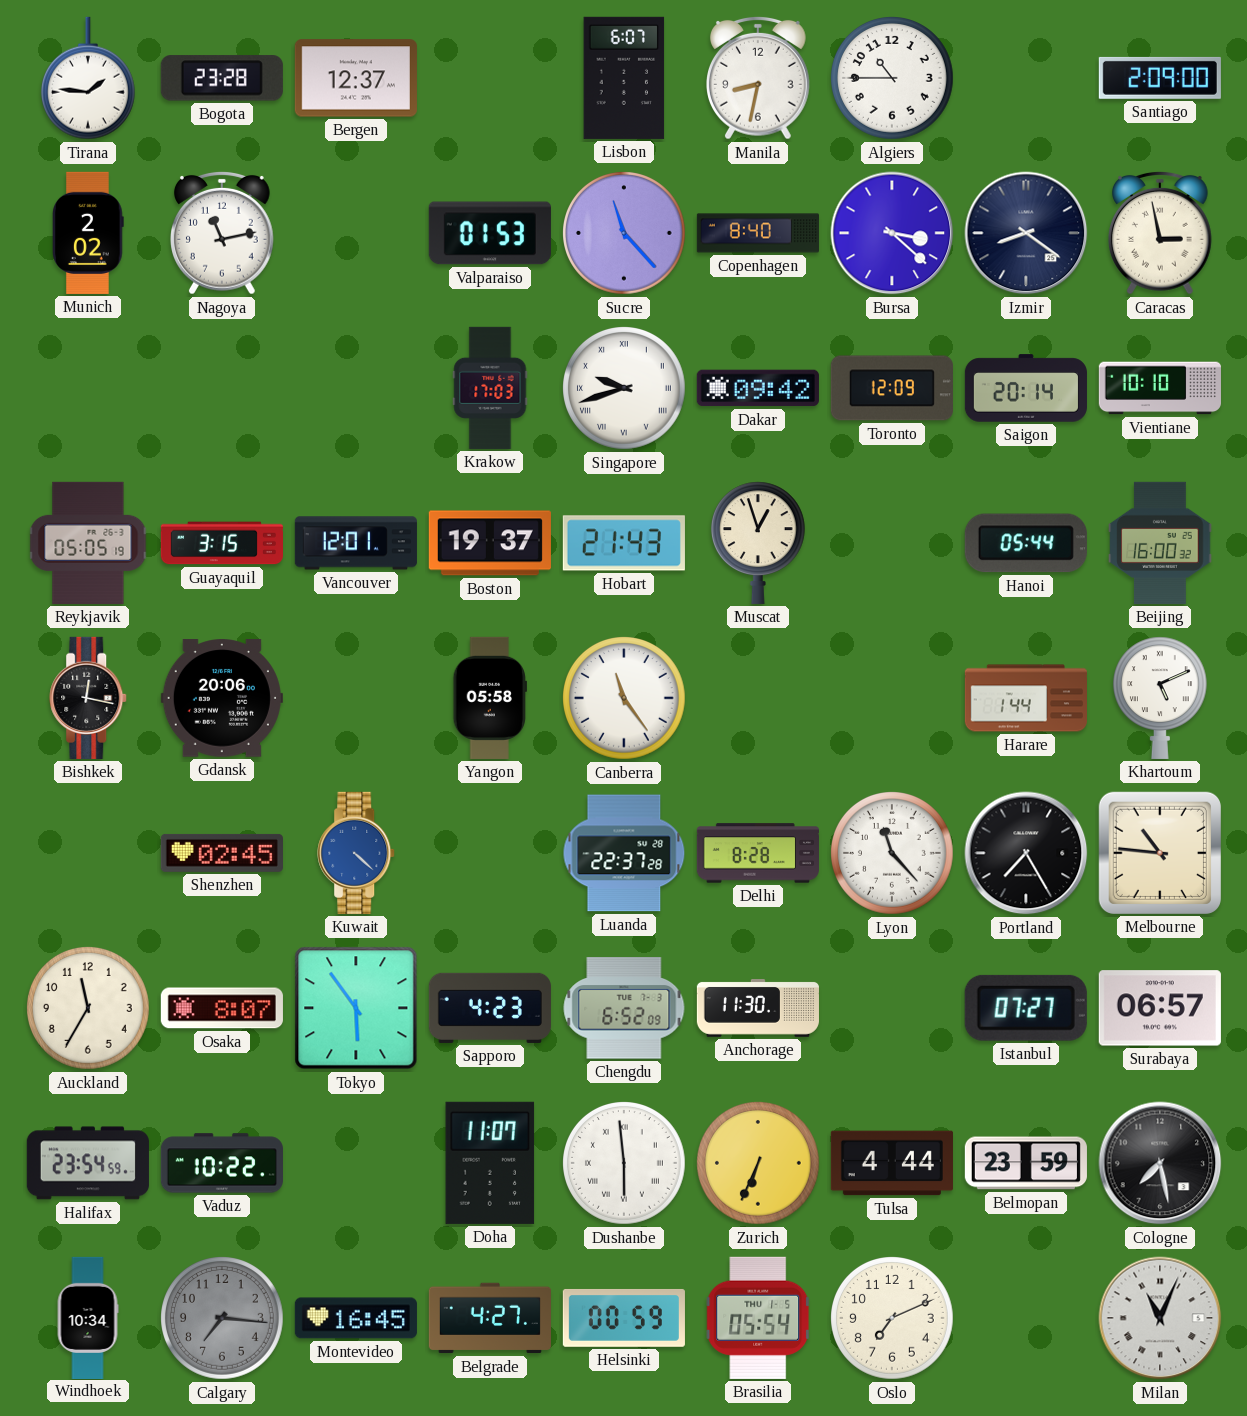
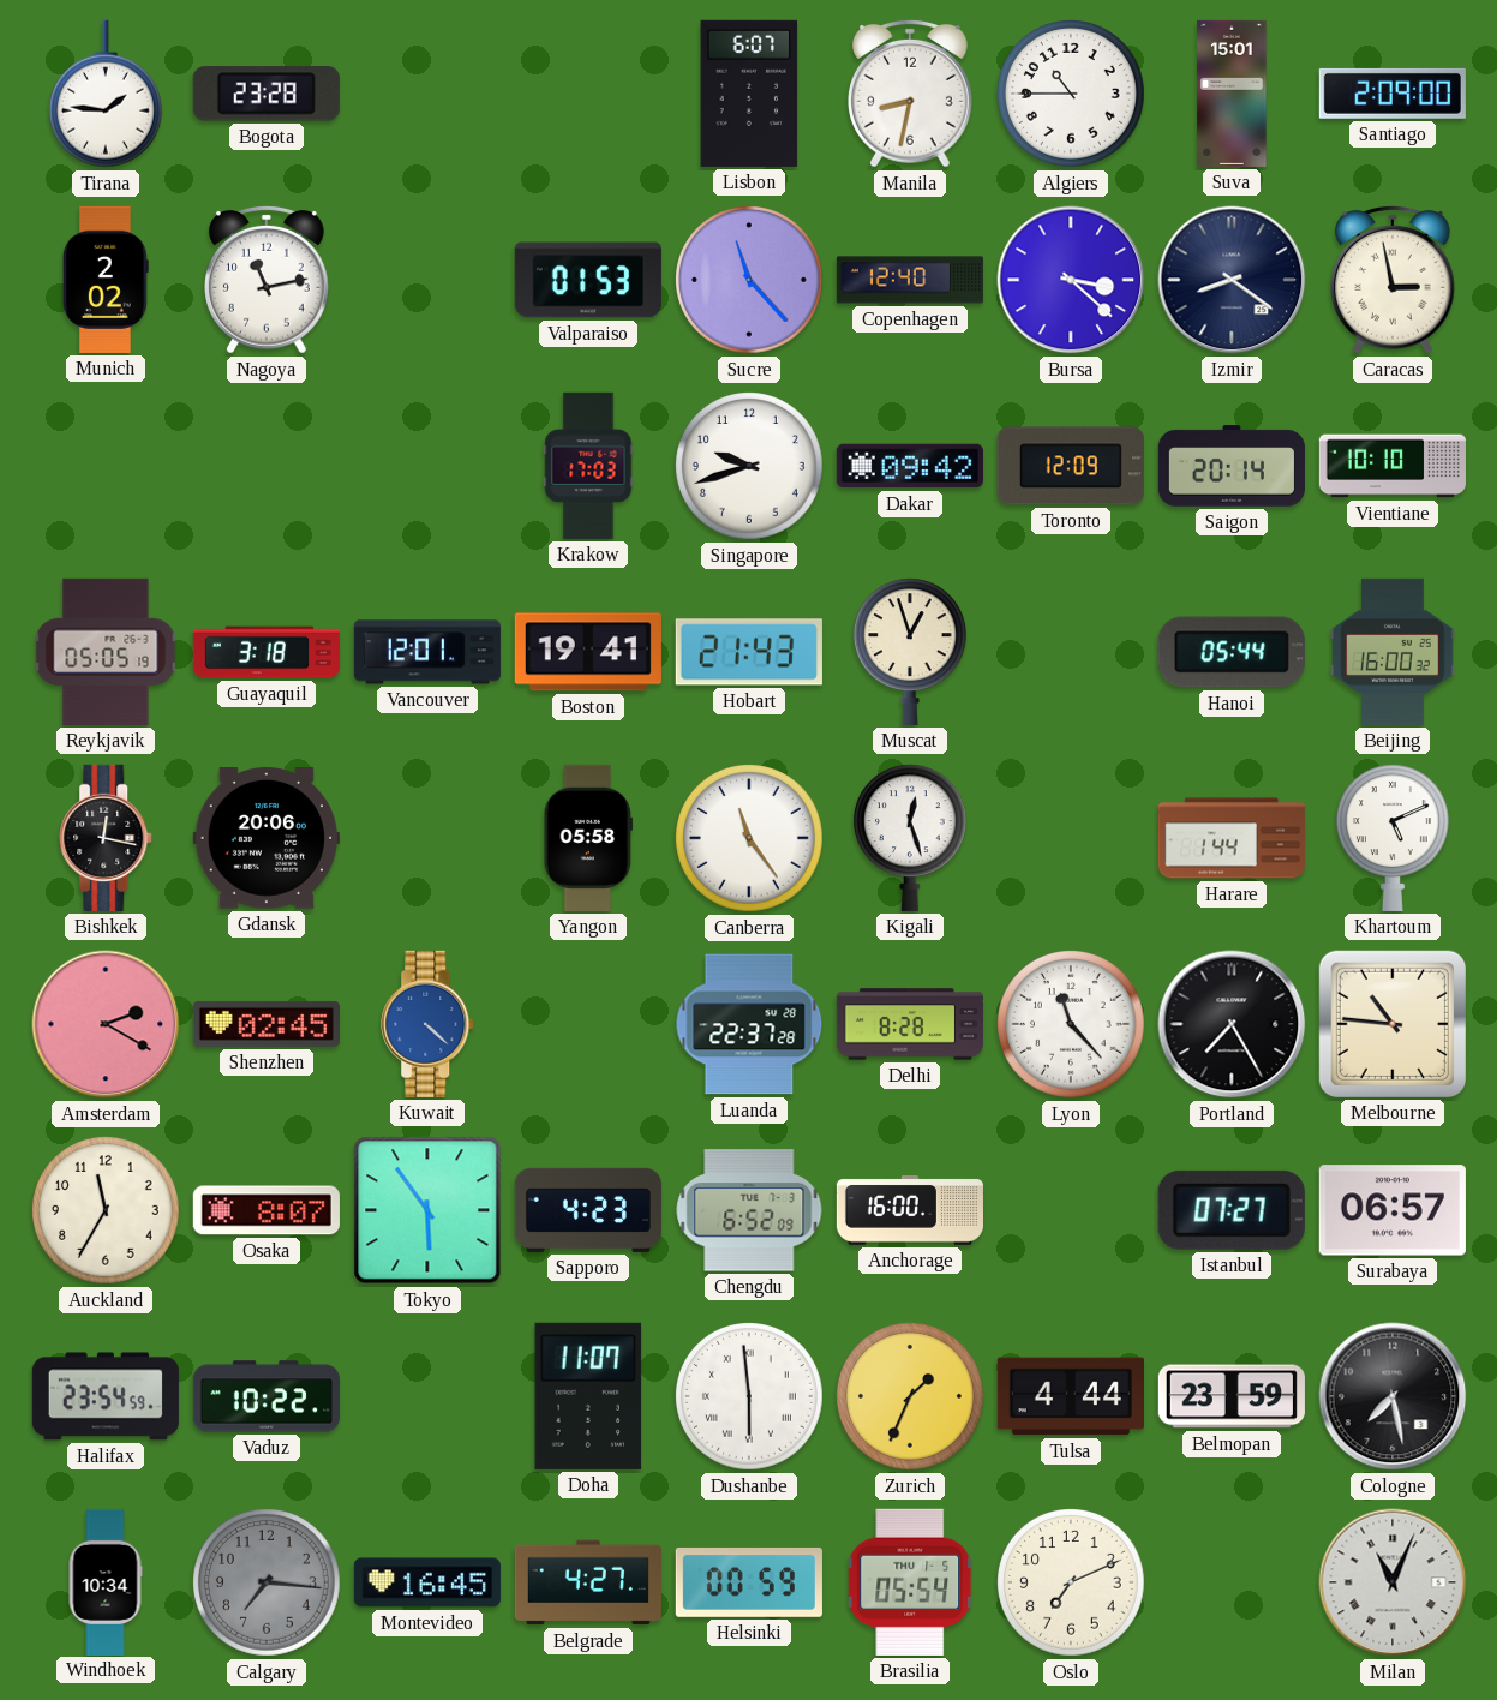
Bergen: 12:37 -> none (356, 78)
Suva: none -> 15:01 (1232, 94)
Copenhagen: 8:40 -> 12:40 (910, 280)
Singapore numerals: Roman -> Arabic (750, 467)
Guayaquil: 3:15 -> 3:18 (267, 652)
Boston: 19:37 -> 19:41 (588, 652)
Kigali: none -> 12:27 (910, 838)
Amsterdam: none -> 2:20 (106, 1024)
Anchorage: 11:30 -> 16:00 (910, 1211)
Zurich: 6:34 -> 1:34 (911, 1397)
